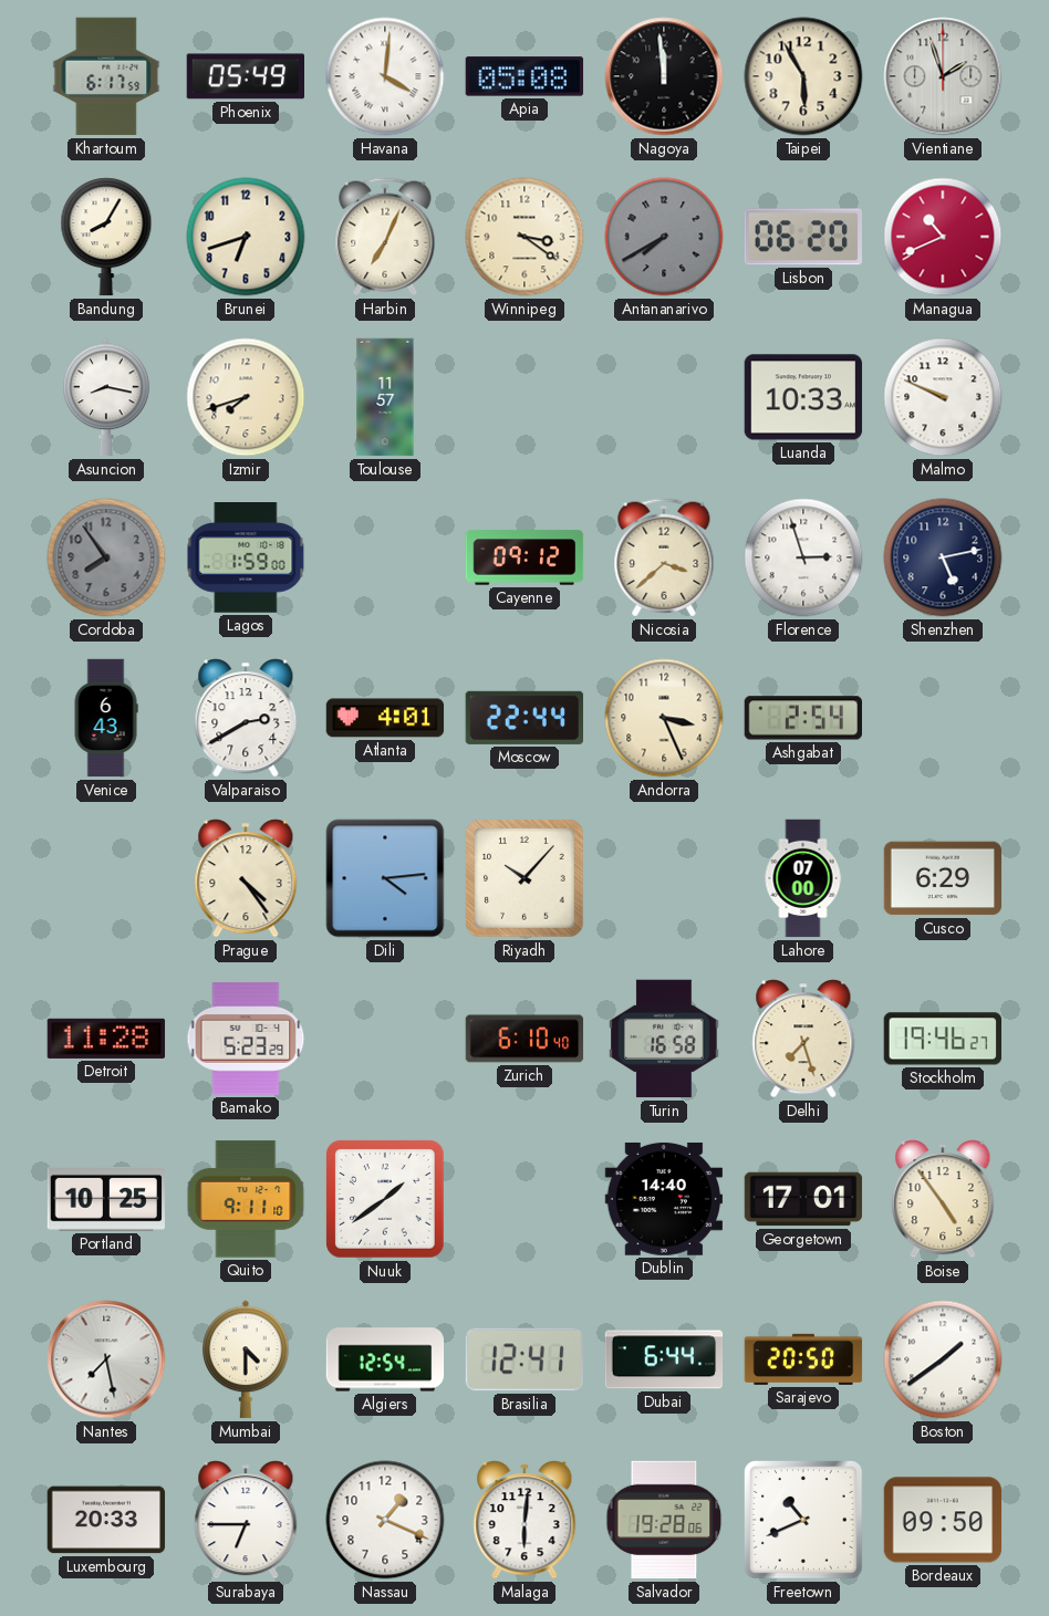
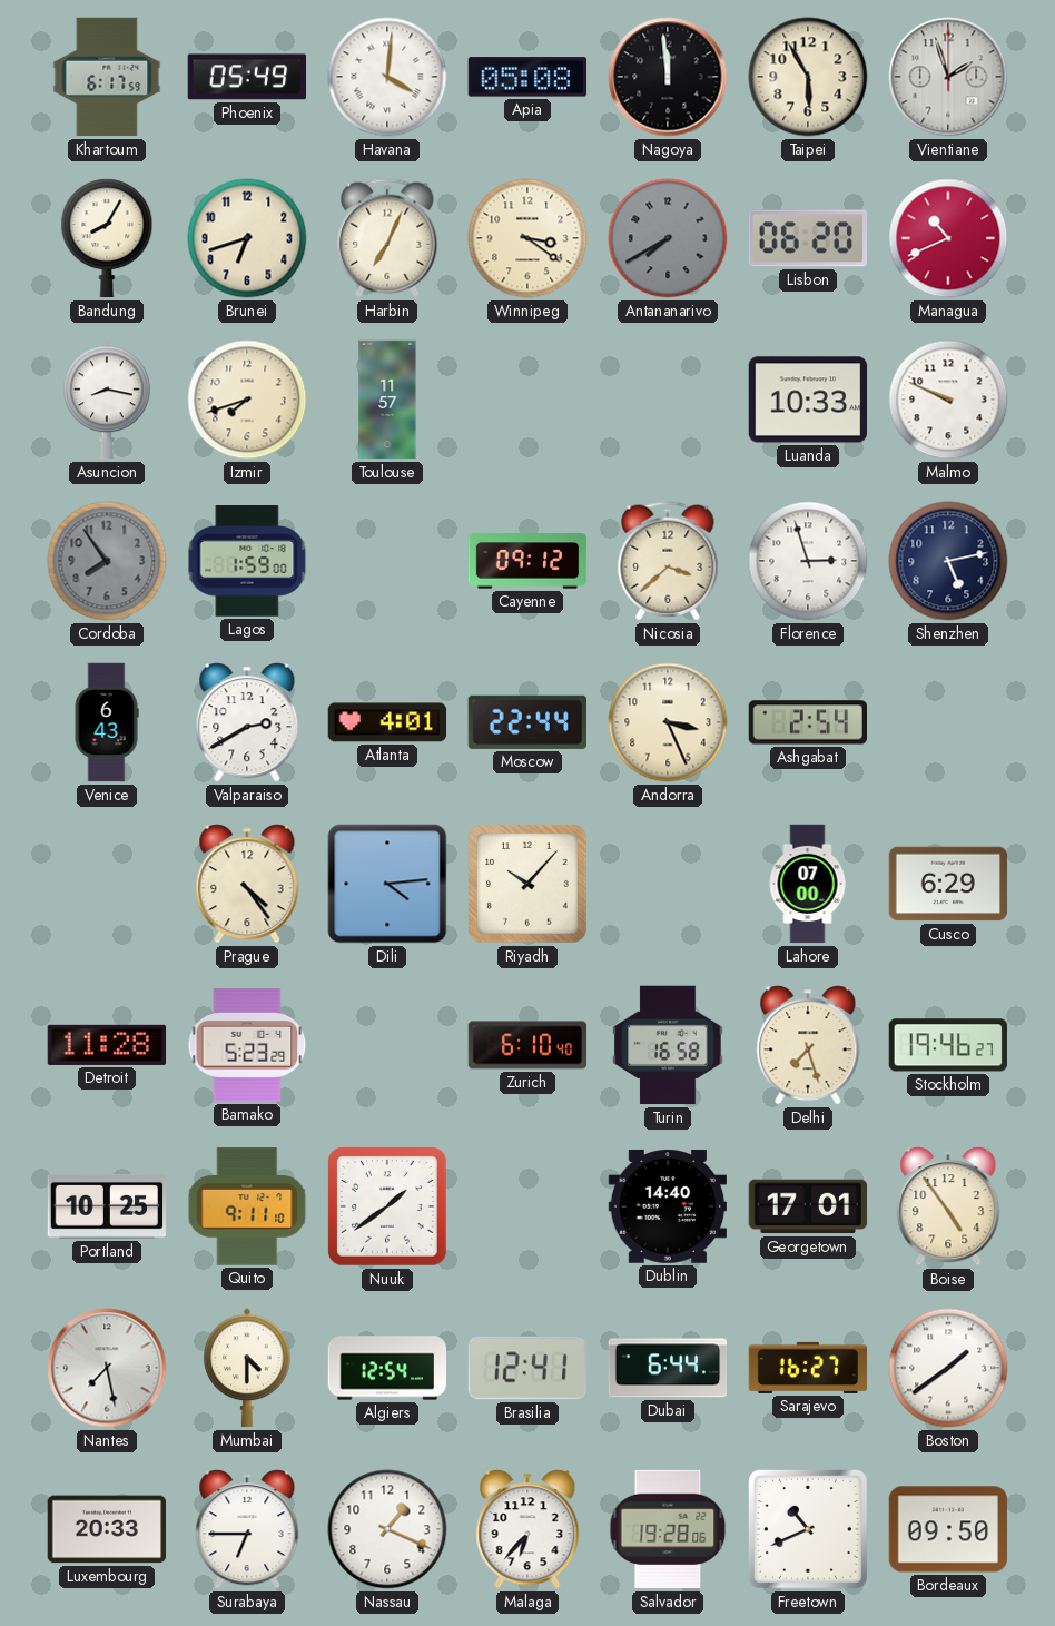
Sarajevo: 20:50 -> 16:27 (808, 1368)
Malaga: 6:01 -> 6:37 (527, 1529)
